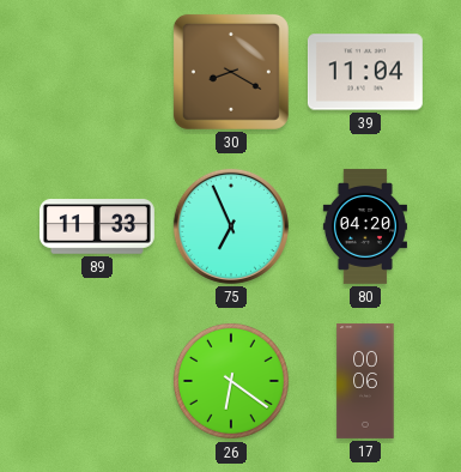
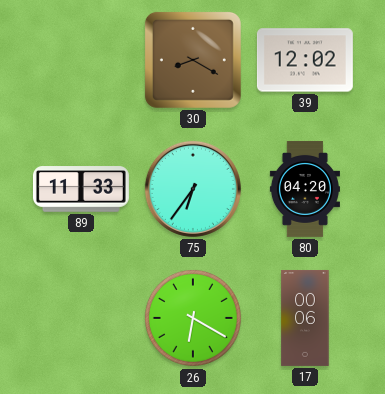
39: 11:04 -> 12:02 (305, 60)
75: 6:56 -> 6:36 (193, 189)
26: 6:21 -> 6:20 (193, 318)
